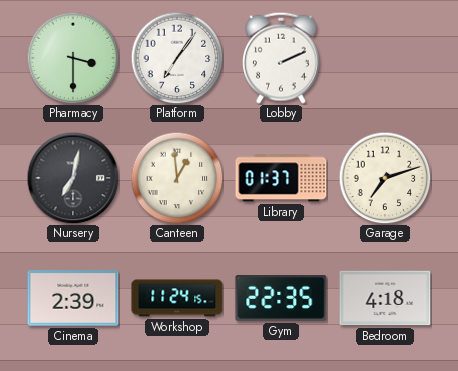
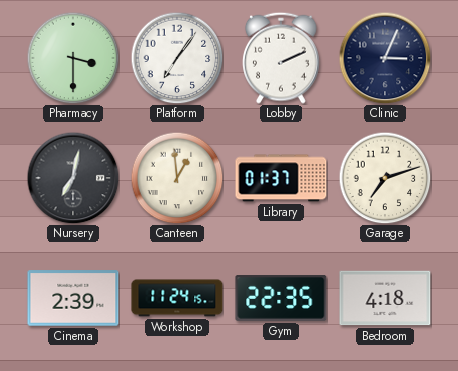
Clinic: none -> 3:04 (385, 58)
